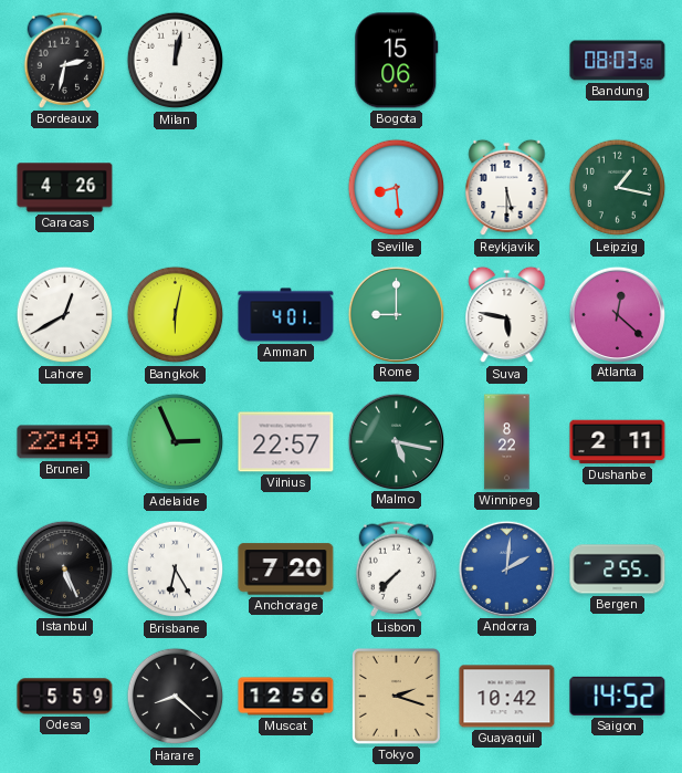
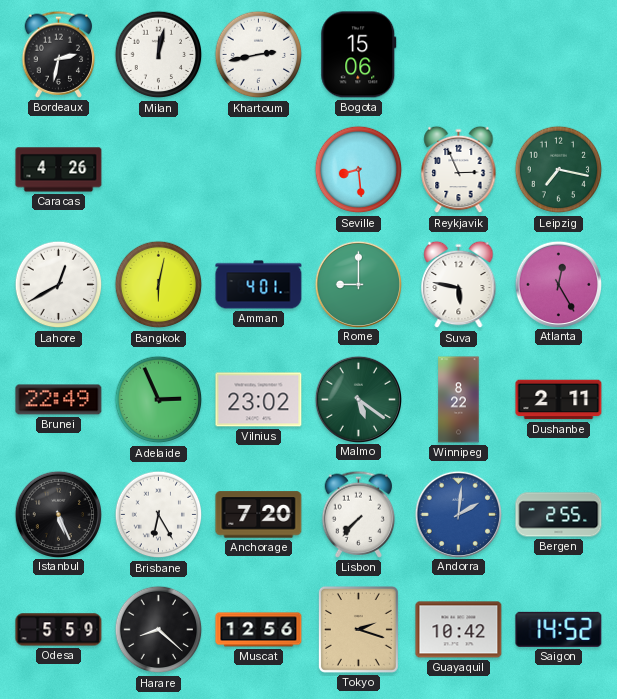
Khartoum: none -> 2:43 (259, 55)
Bandung: 08:03 -> none (618, 61)
Reykjavik: 5:30 -> 2:56 (459, 170)
Leipzig: 1:17 -> 7:17 (559, 170)
Atlanta: 12:22 -> 12:25 (558, 284)
Vilnius: 22:57 -> 23:02 (259, 400)
Malmo: 5:17 -> 5:21 (358, 399)
